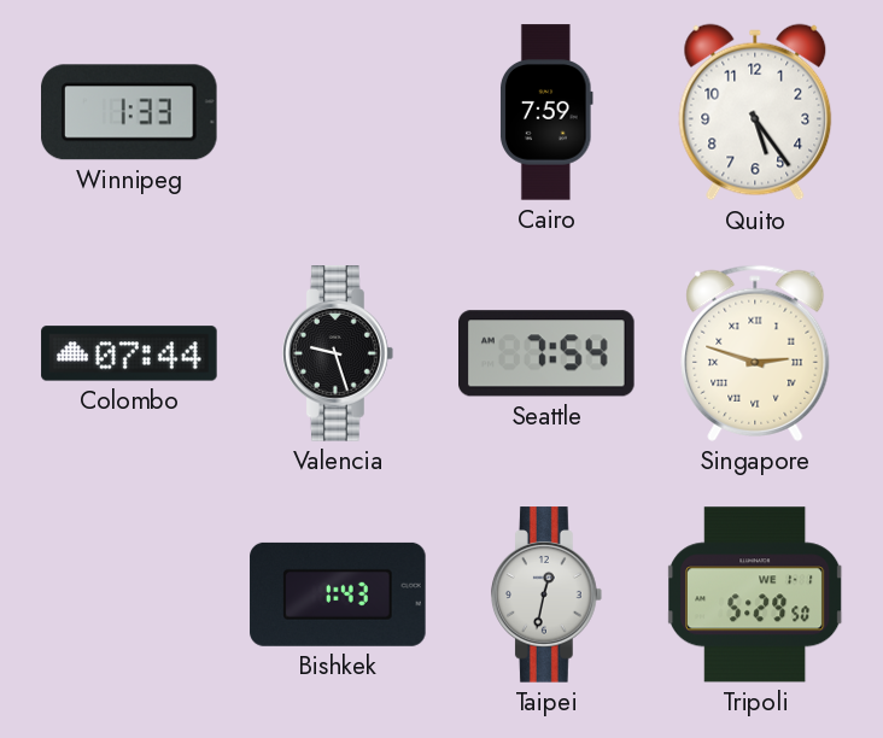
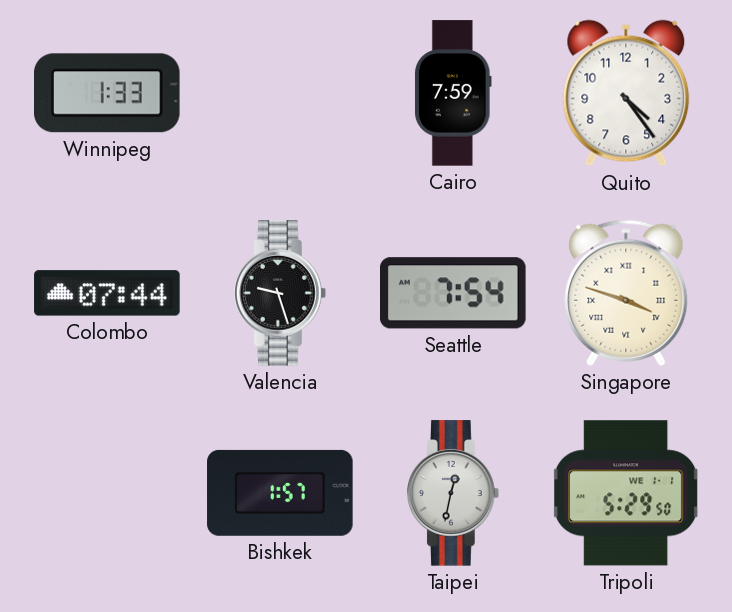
Quito: 5:24 -> 4:24 (626, 93)
Singapore: 2:48 -> 3:48 (626, 293)
Bishkek: 1:43 -> 1:57 (280, 493)
